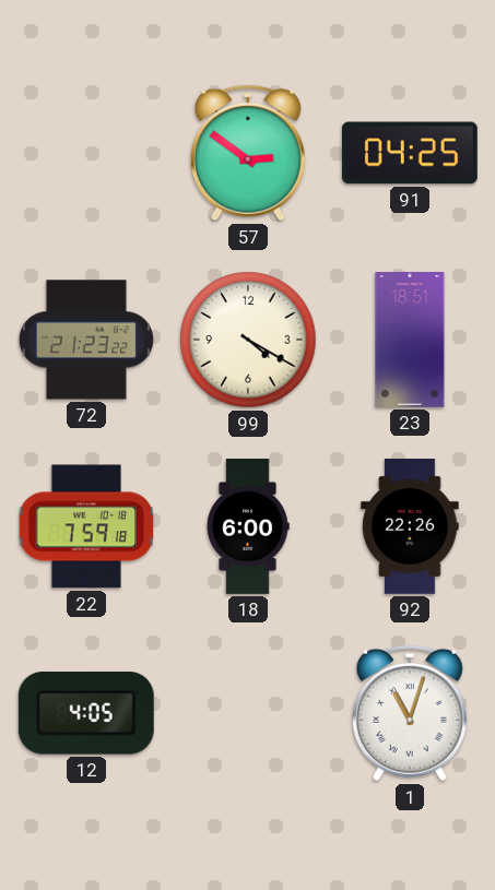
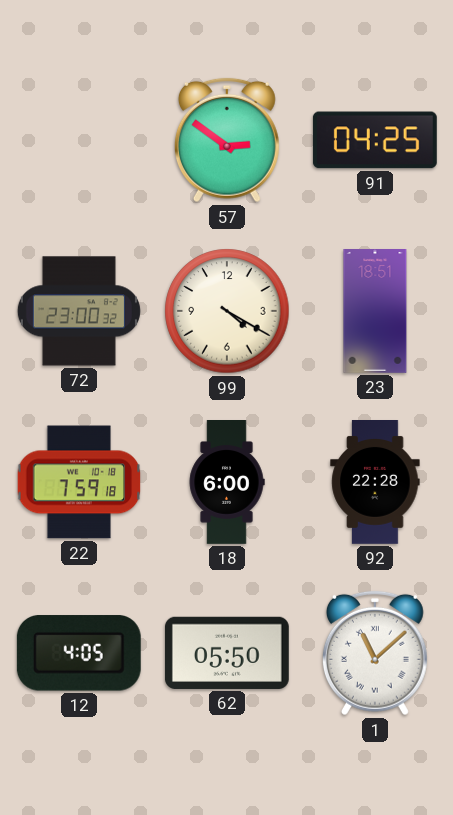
72: 21:23 -> 23:00 (79, 311)
92: 22:26 -> 22:28 (375, 483)
62: none -> 05:50 (227, 653)
1: 11:03 -> 11:08 (375, 653)
